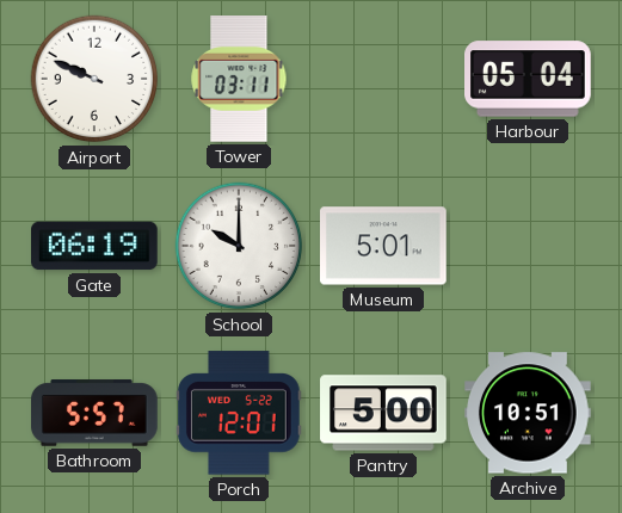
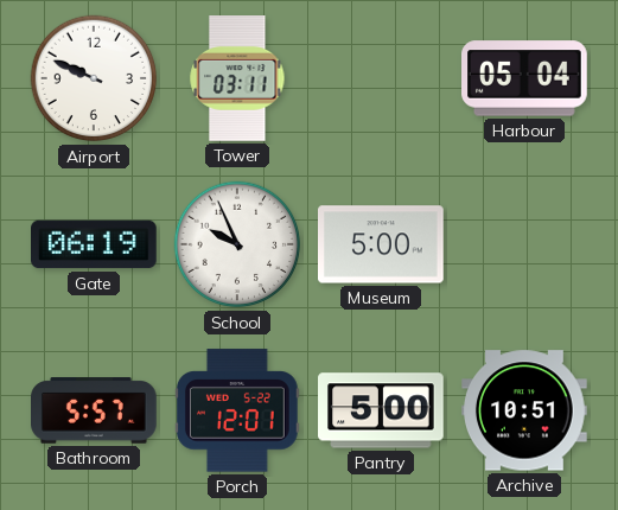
School: 10:00 -> 9:56 (237, 244)
Museum: 5:01 -> 5:00 (382, 244)
